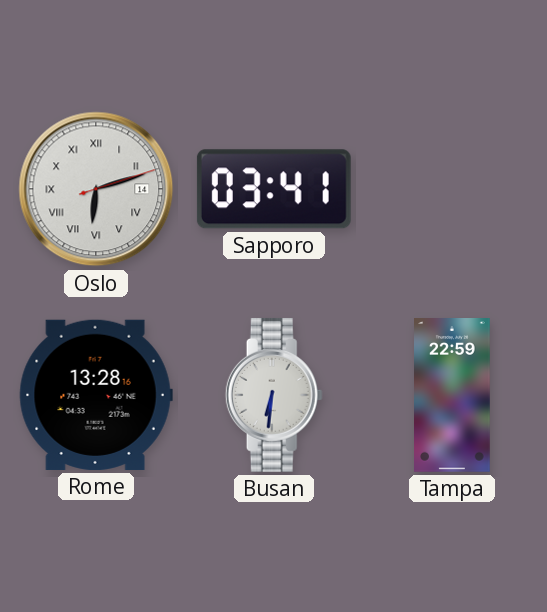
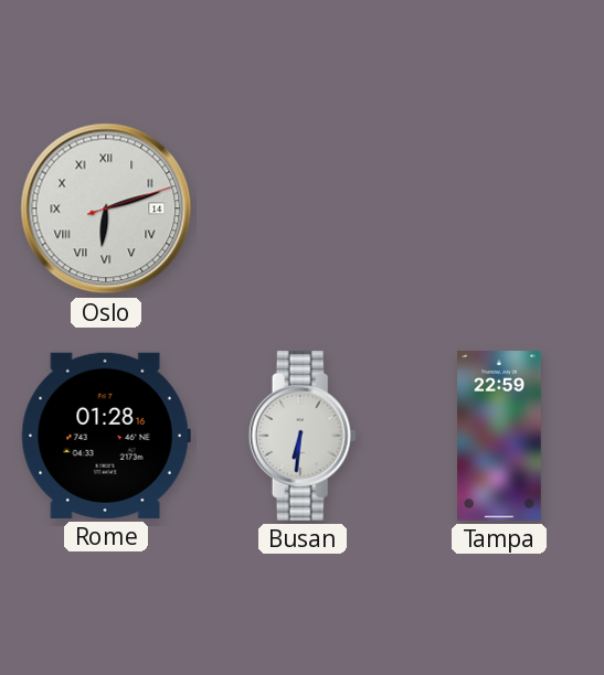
Sapporo: 03:41 -> none (274, 189)
Rome: 13:28 -> 01:28 (106, 436)
